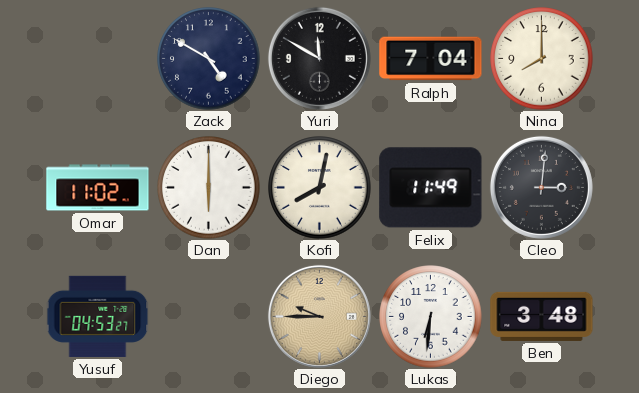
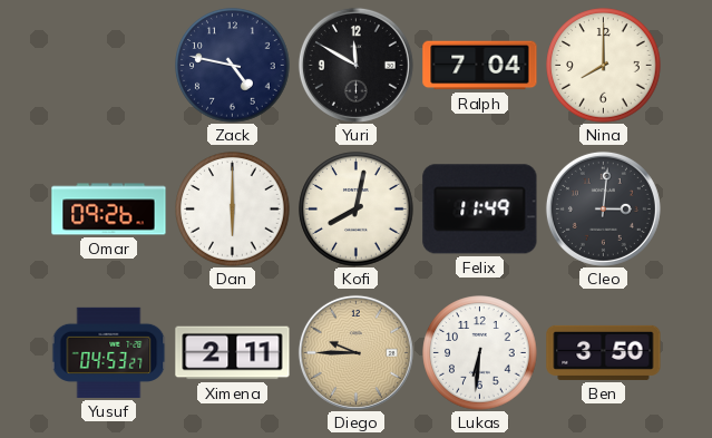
Zack: 4:50 -> 4:47 (233, 66)
Omar: 11:02 -> 09:26 (109, 210)
Ximena: none -> 2:11 (233, 353)
Ben: 3:48 -> 3:50 (604, 352)
